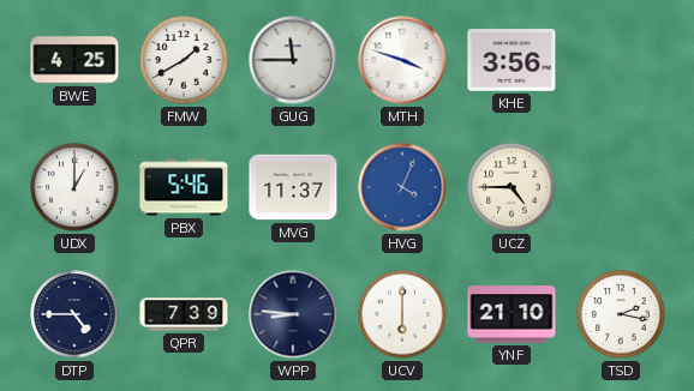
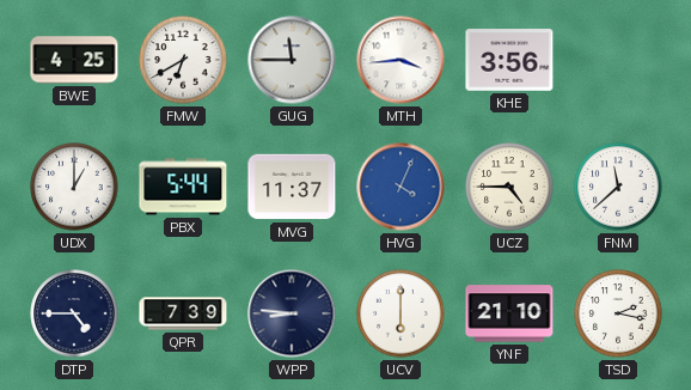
FMW: 1:40 -> 6:40 (183, 60)
MTH: 3:48 -> 3:44 (400, 60)
PBX: 5:46 -> 5:44 (183, 187)
FNM: none -> 11:38 (618, 187)
